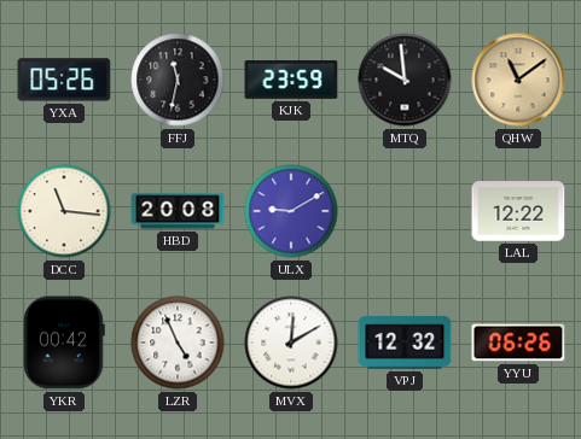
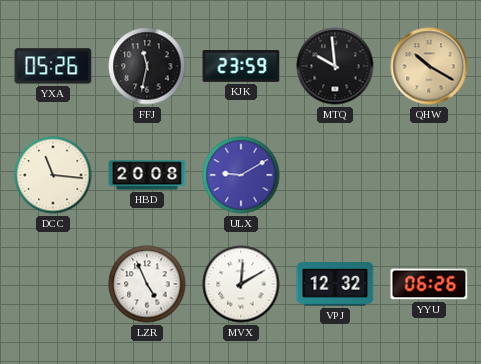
QHW: 11:09 -> 10:20 (429, 66)
LAL: 12:22 -> none (518, 211)
YKR: 00:42 -> none (64, 343)
